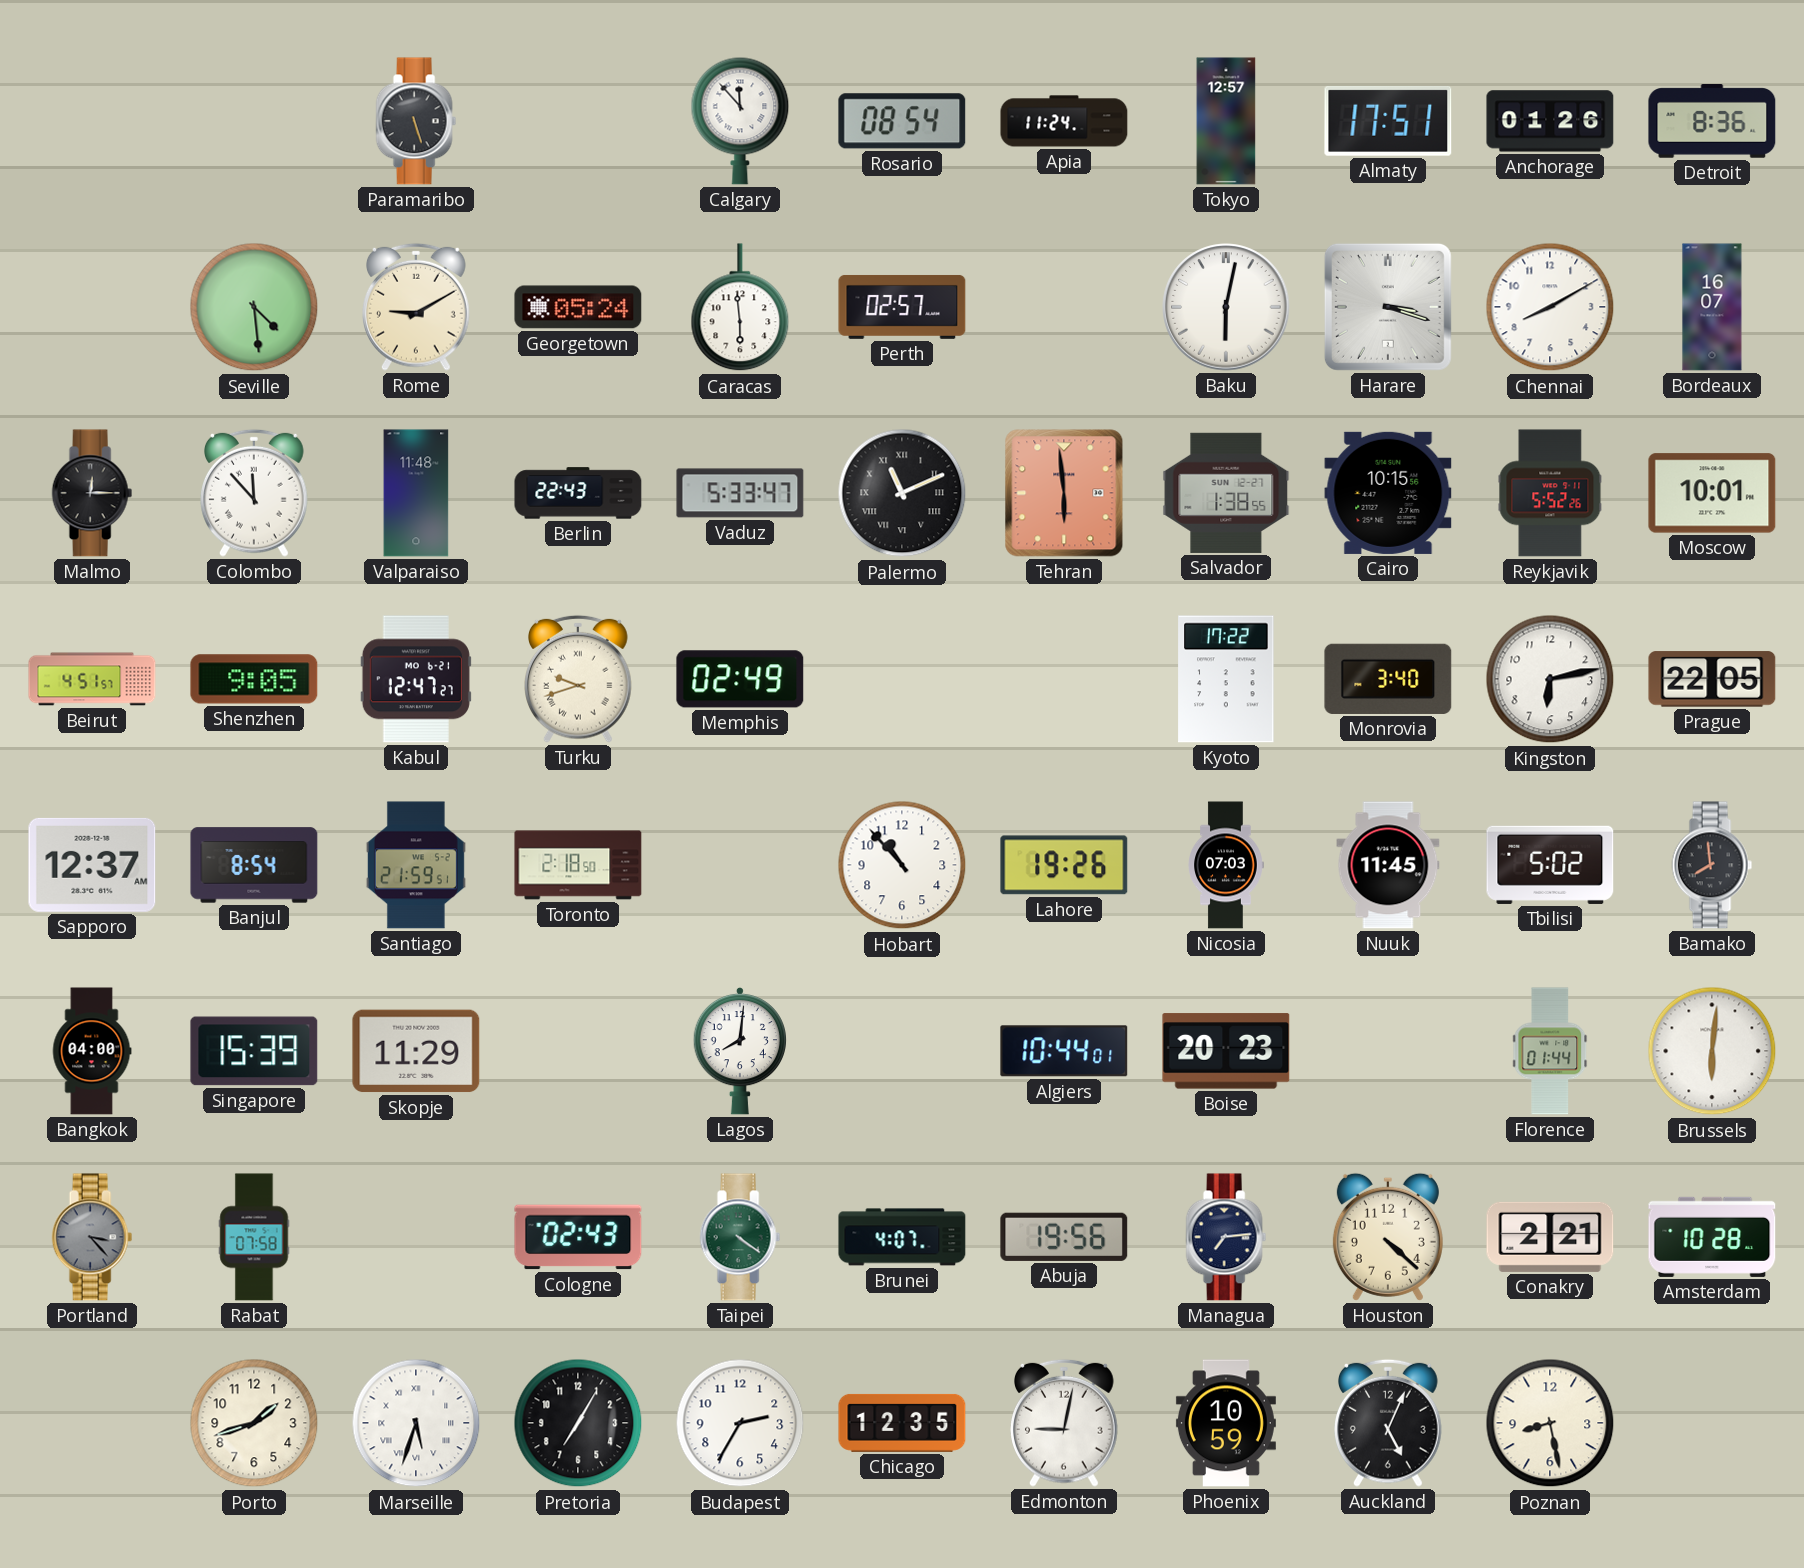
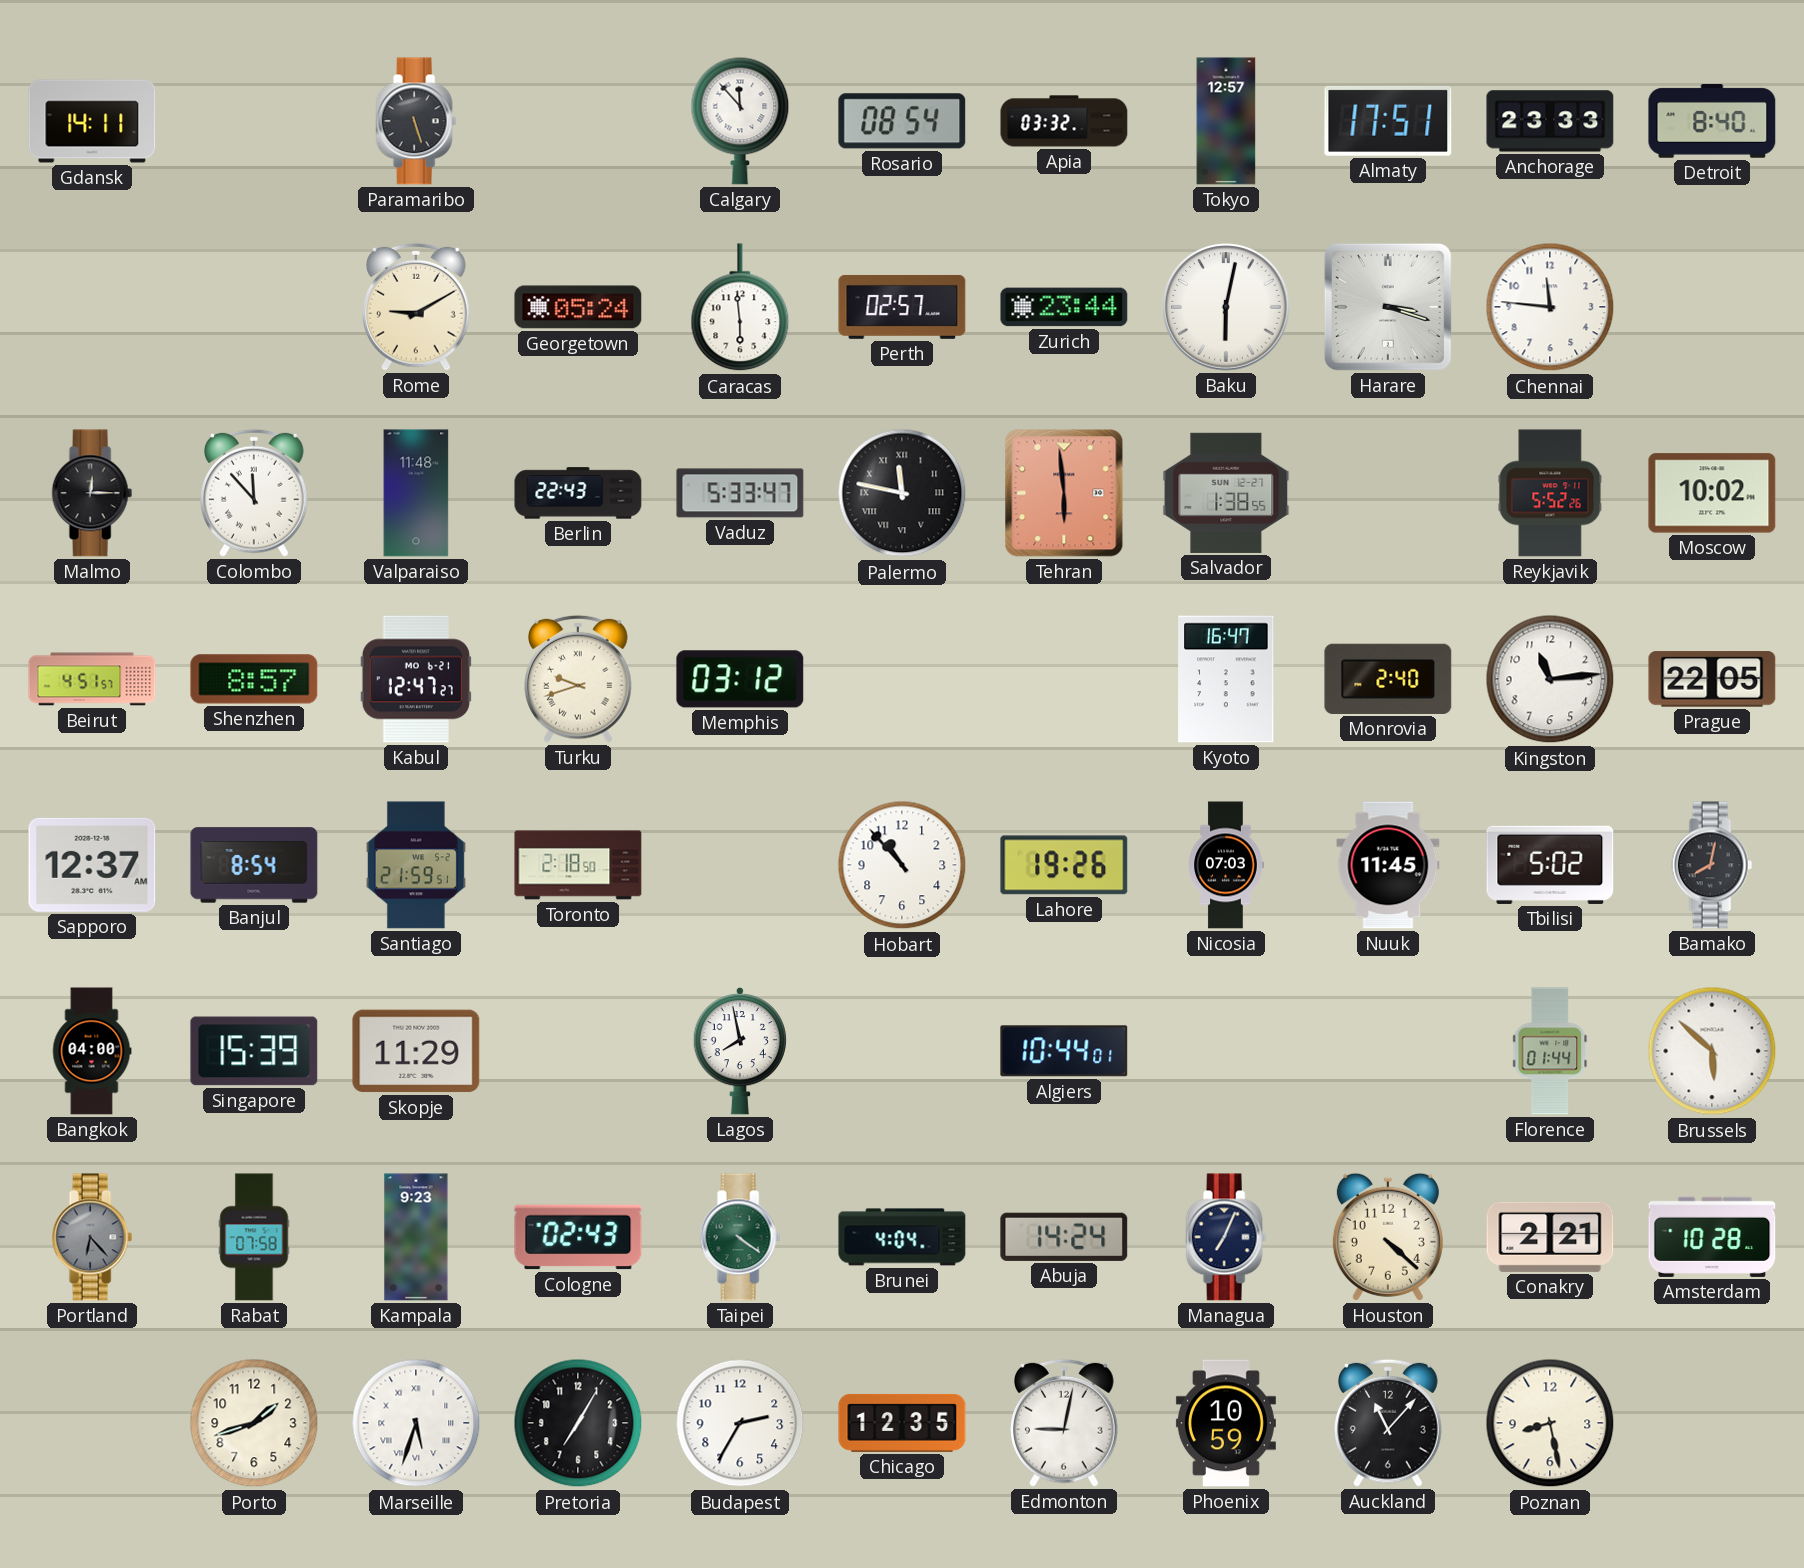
Gdansk: none -> 14:11 (92, 121)
Apia: 11:24 -> 03:32 (1064, 121)
Anchorage: 01:26 -> 23:33 (1550, 121)
Detroit: 8:36 -> 8:40 (1712, 122)
Seville: 4:29 -> none (254, 307)
Zurich: none -> 23:44 (1064, 307)
Chennai: 8:10 -> 11:46 (1550, 307)
Bordeaux: 16:07 -> none (1712, 307)
Palermo: 11:11 -> 11:47 (902, 493)
Cairo: 10:15 -> none (1388, 493)
Moscow: 10:01 -> 10:02 (1712, 493)
Shenzhen: 9:05 -> 8:57 (254, 679)
Memphis: 02:49 -> 03:12 (740, 679)
Kyoto: 17:22 -> 16:47 (1226, 679)
Monrovia: 3:40 -> 2:40 (1388, 679)
Kingston: 6:13 -> 11:14 (1550, 679)
Bamako: 7:59 -> 8:02 (1712, 865)
Lagos: 8:01 -> 7:58 (739, 1051)
Boise: 20:23 -> none (1226, 1051)
Brussels: 6:01 -> 5:52 (1712, 1051)
Portland: 3:23 -> 6:23 (92, 1237)
Kampala: none -> 9:23 (416, 1237)
Brunei: 4:07 -> 4:04 (902, 1237)
Abuja: 19:56 -> 14:24 (1064, 1237)
Managua: 7:14 -> 7:04 (1226, 1237)
Auckland: 5:04 -> 11:07 (1389, 1423)
